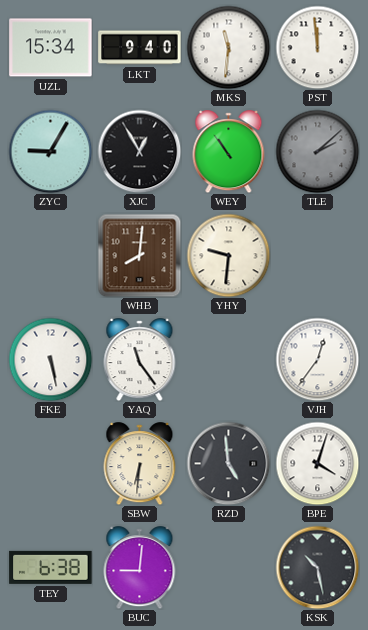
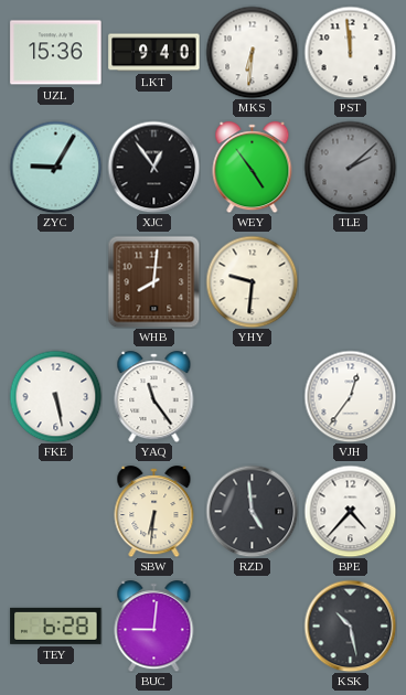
UZL: 15:34 -> 15:36 (56, 53)
MKS: 11:31 -> 6:31 (252, 52)
XJC: 12:55 -> 12:54 (153, 167)
WEY: 10:54 -> 4:54 (253, 168)
BPE: 4:03 -> 4:37 (350, 511)
TEY: 6:38 -> 6:28 (56, 625)
